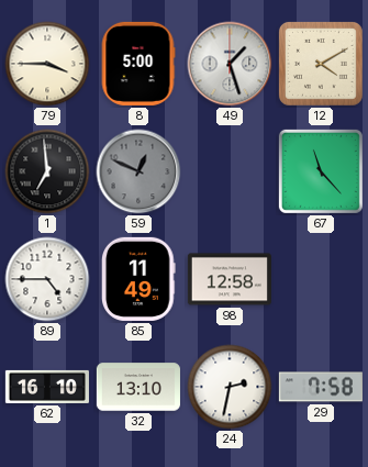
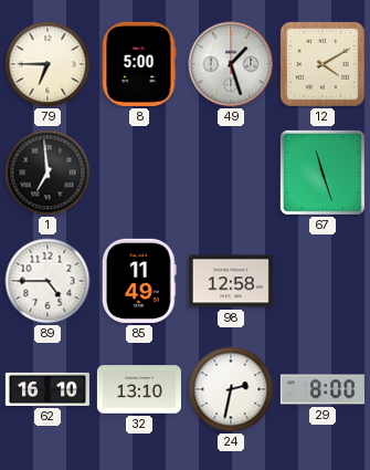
79: 3:45 -> 6:45 (47, 64)
59: 12:49 -> none (138, 171)
67: 11:23 -> 11:27 (323, 173)
29: 7:58 -> 8:00 (323, 389)
